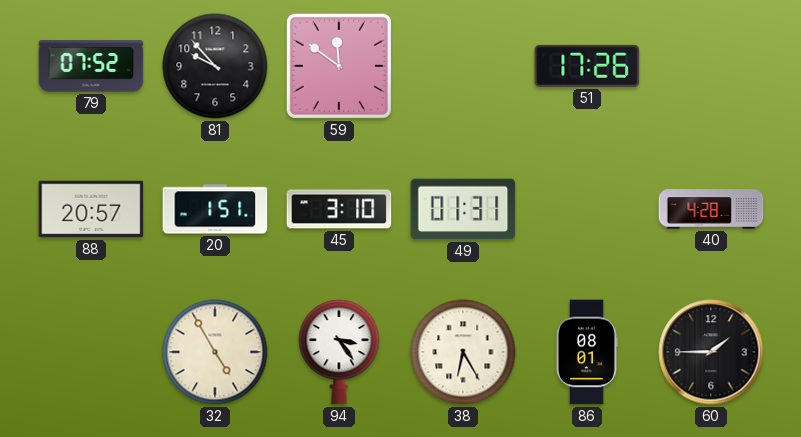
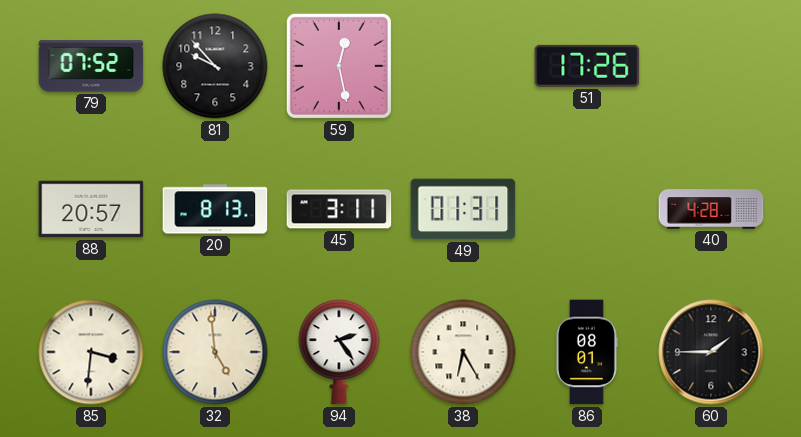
59: 11:51 -> 12:28 (339, 66)
20: 1:51 -> 8:13 (215, 209)
45: 3:10 -> 3:11 (339, 209)
85: none -> 3:31 (91, 352)
32: 4:55 -> 4:59 (215, 352)
94: 3:24 -> 2:24 (339, 352)
